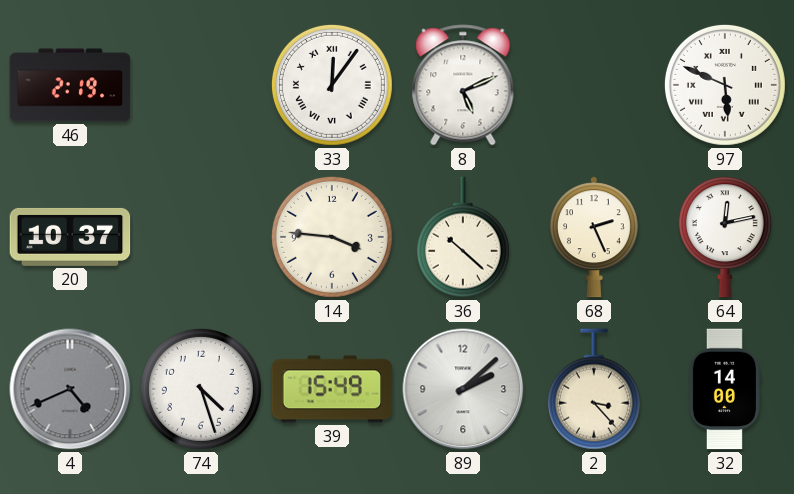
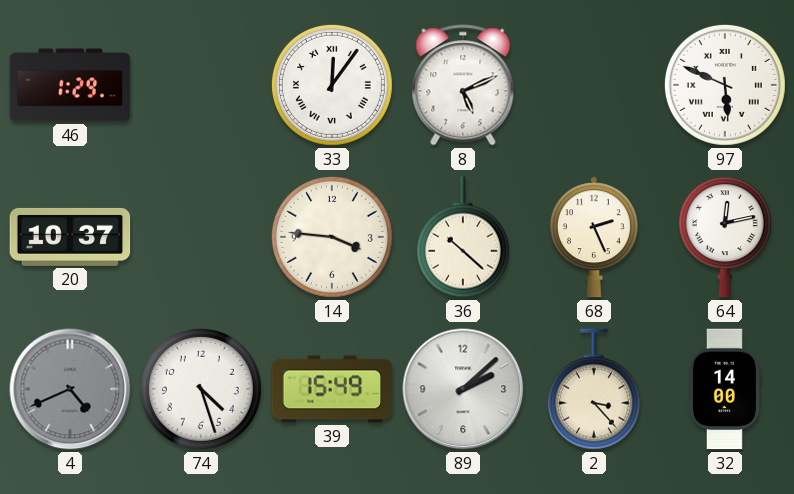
46: 2:19 -> 1:29 (70, 85)
